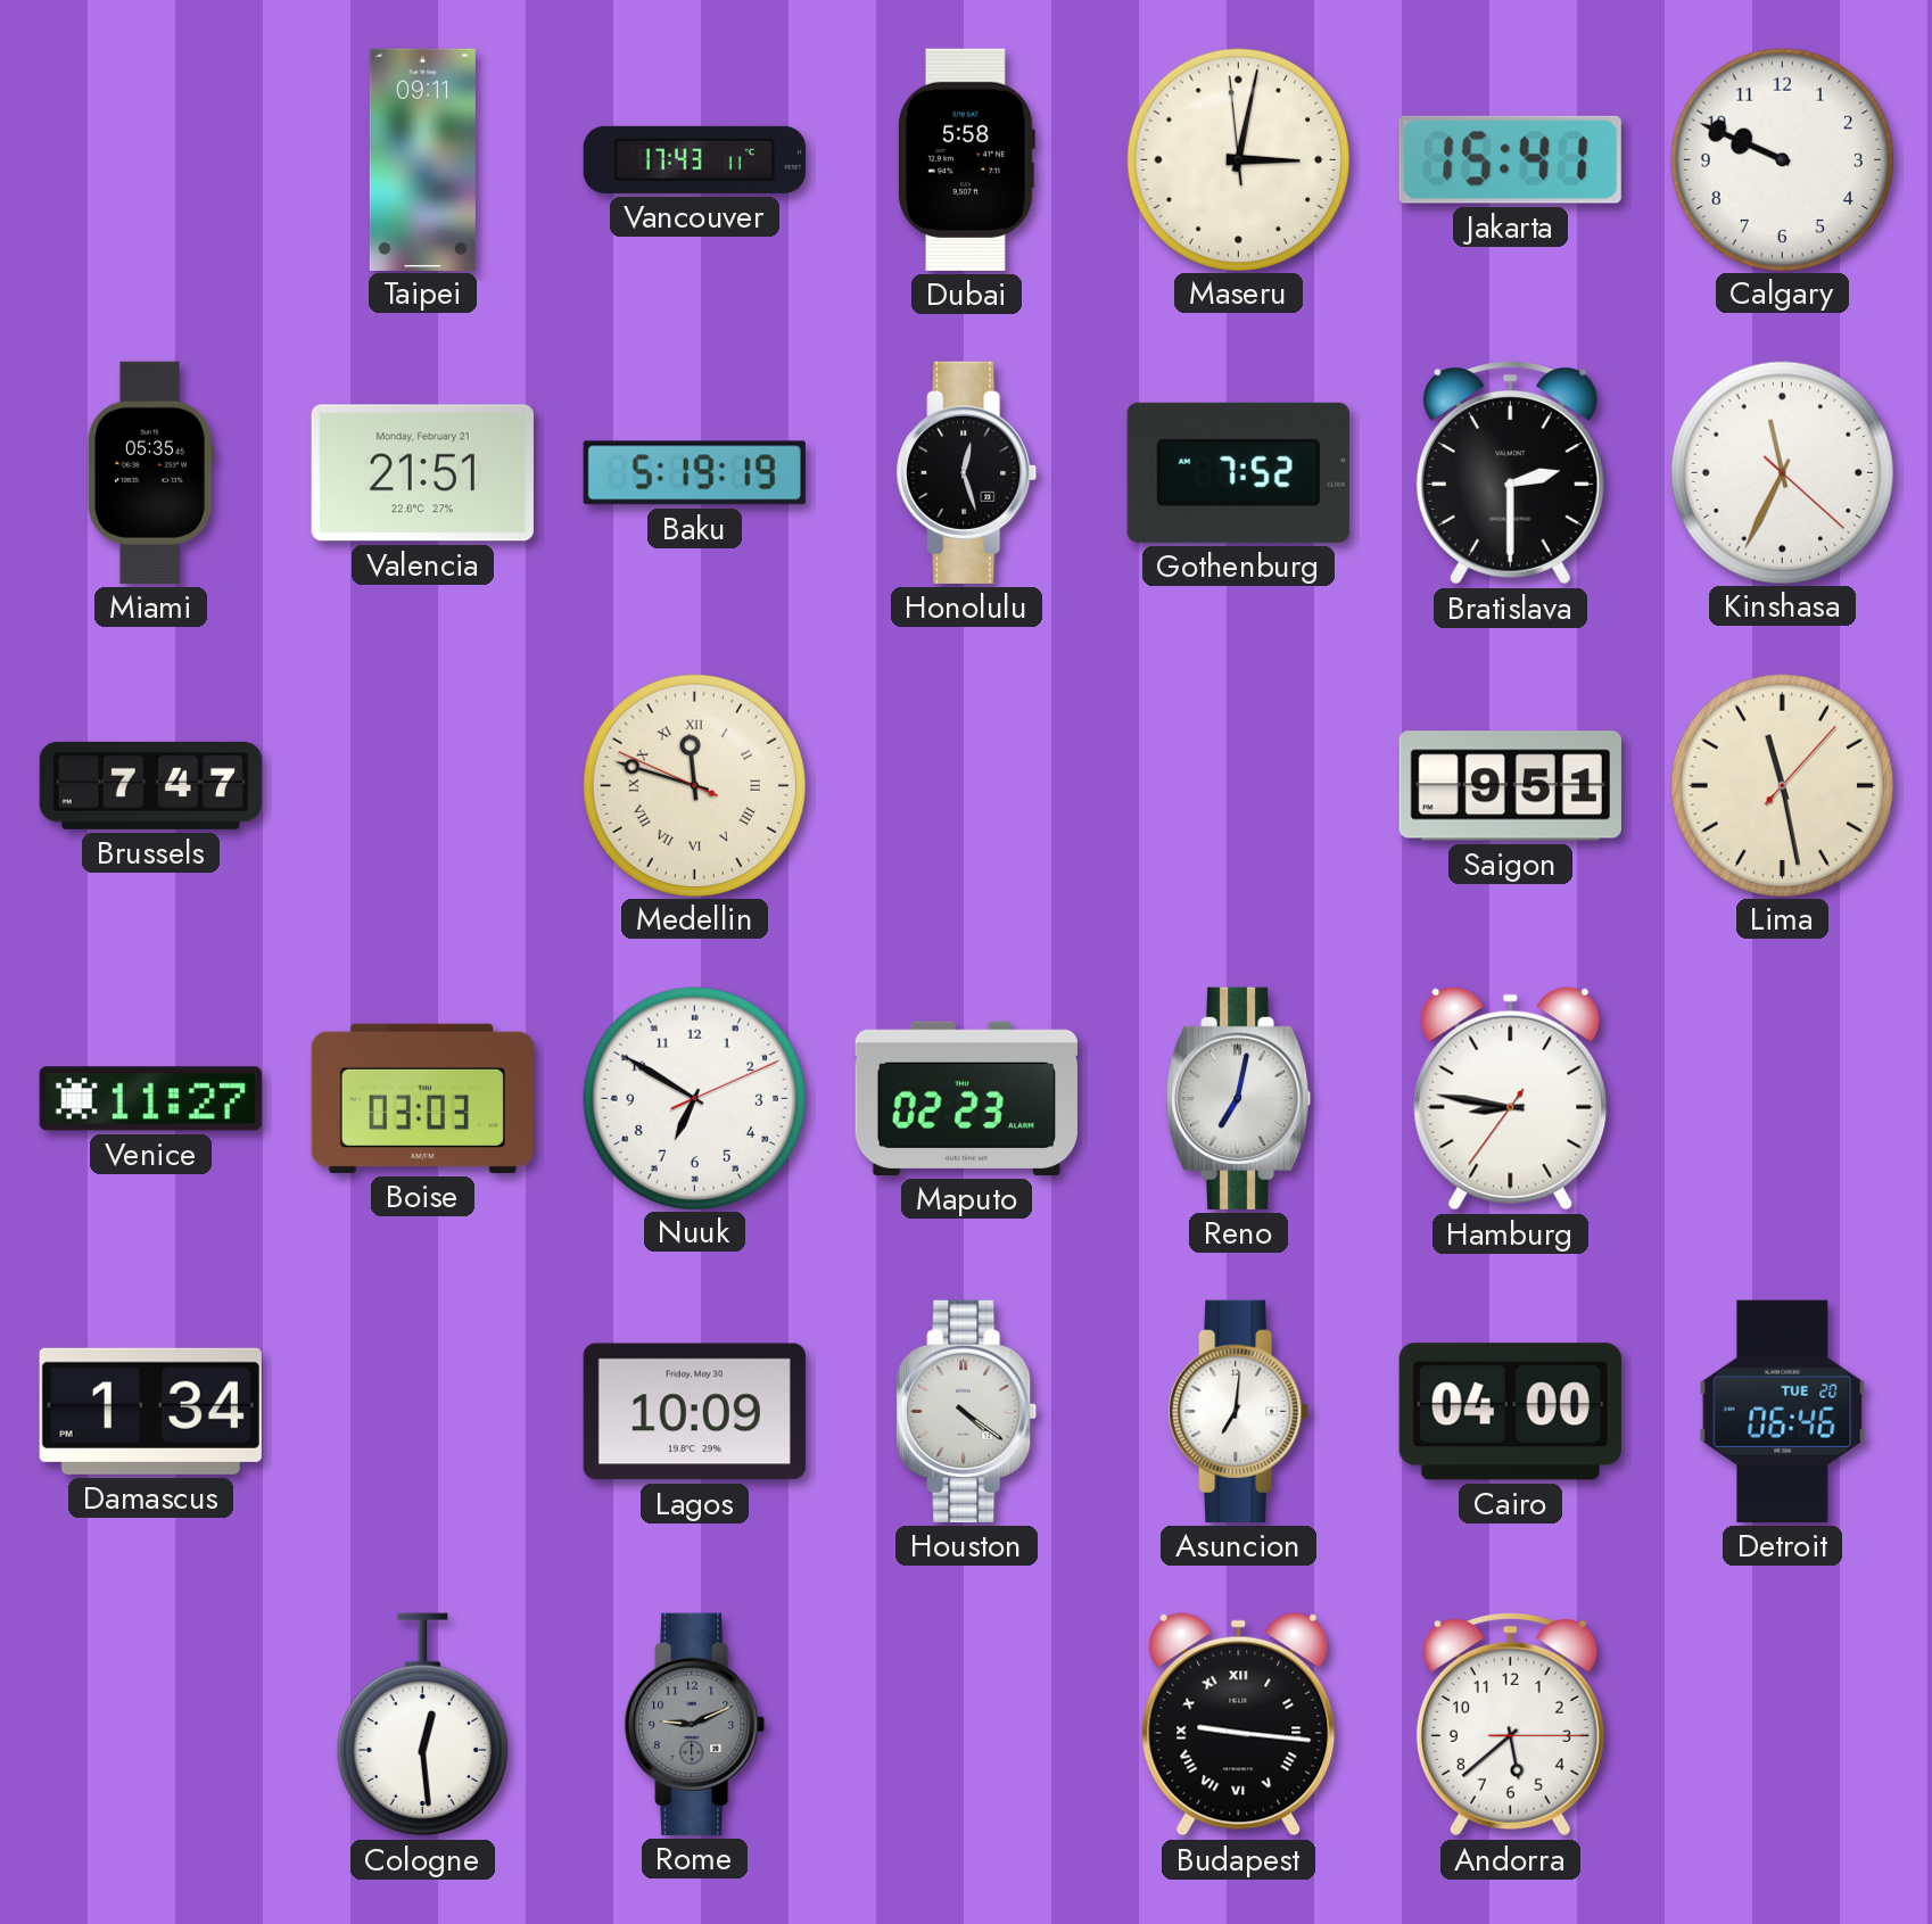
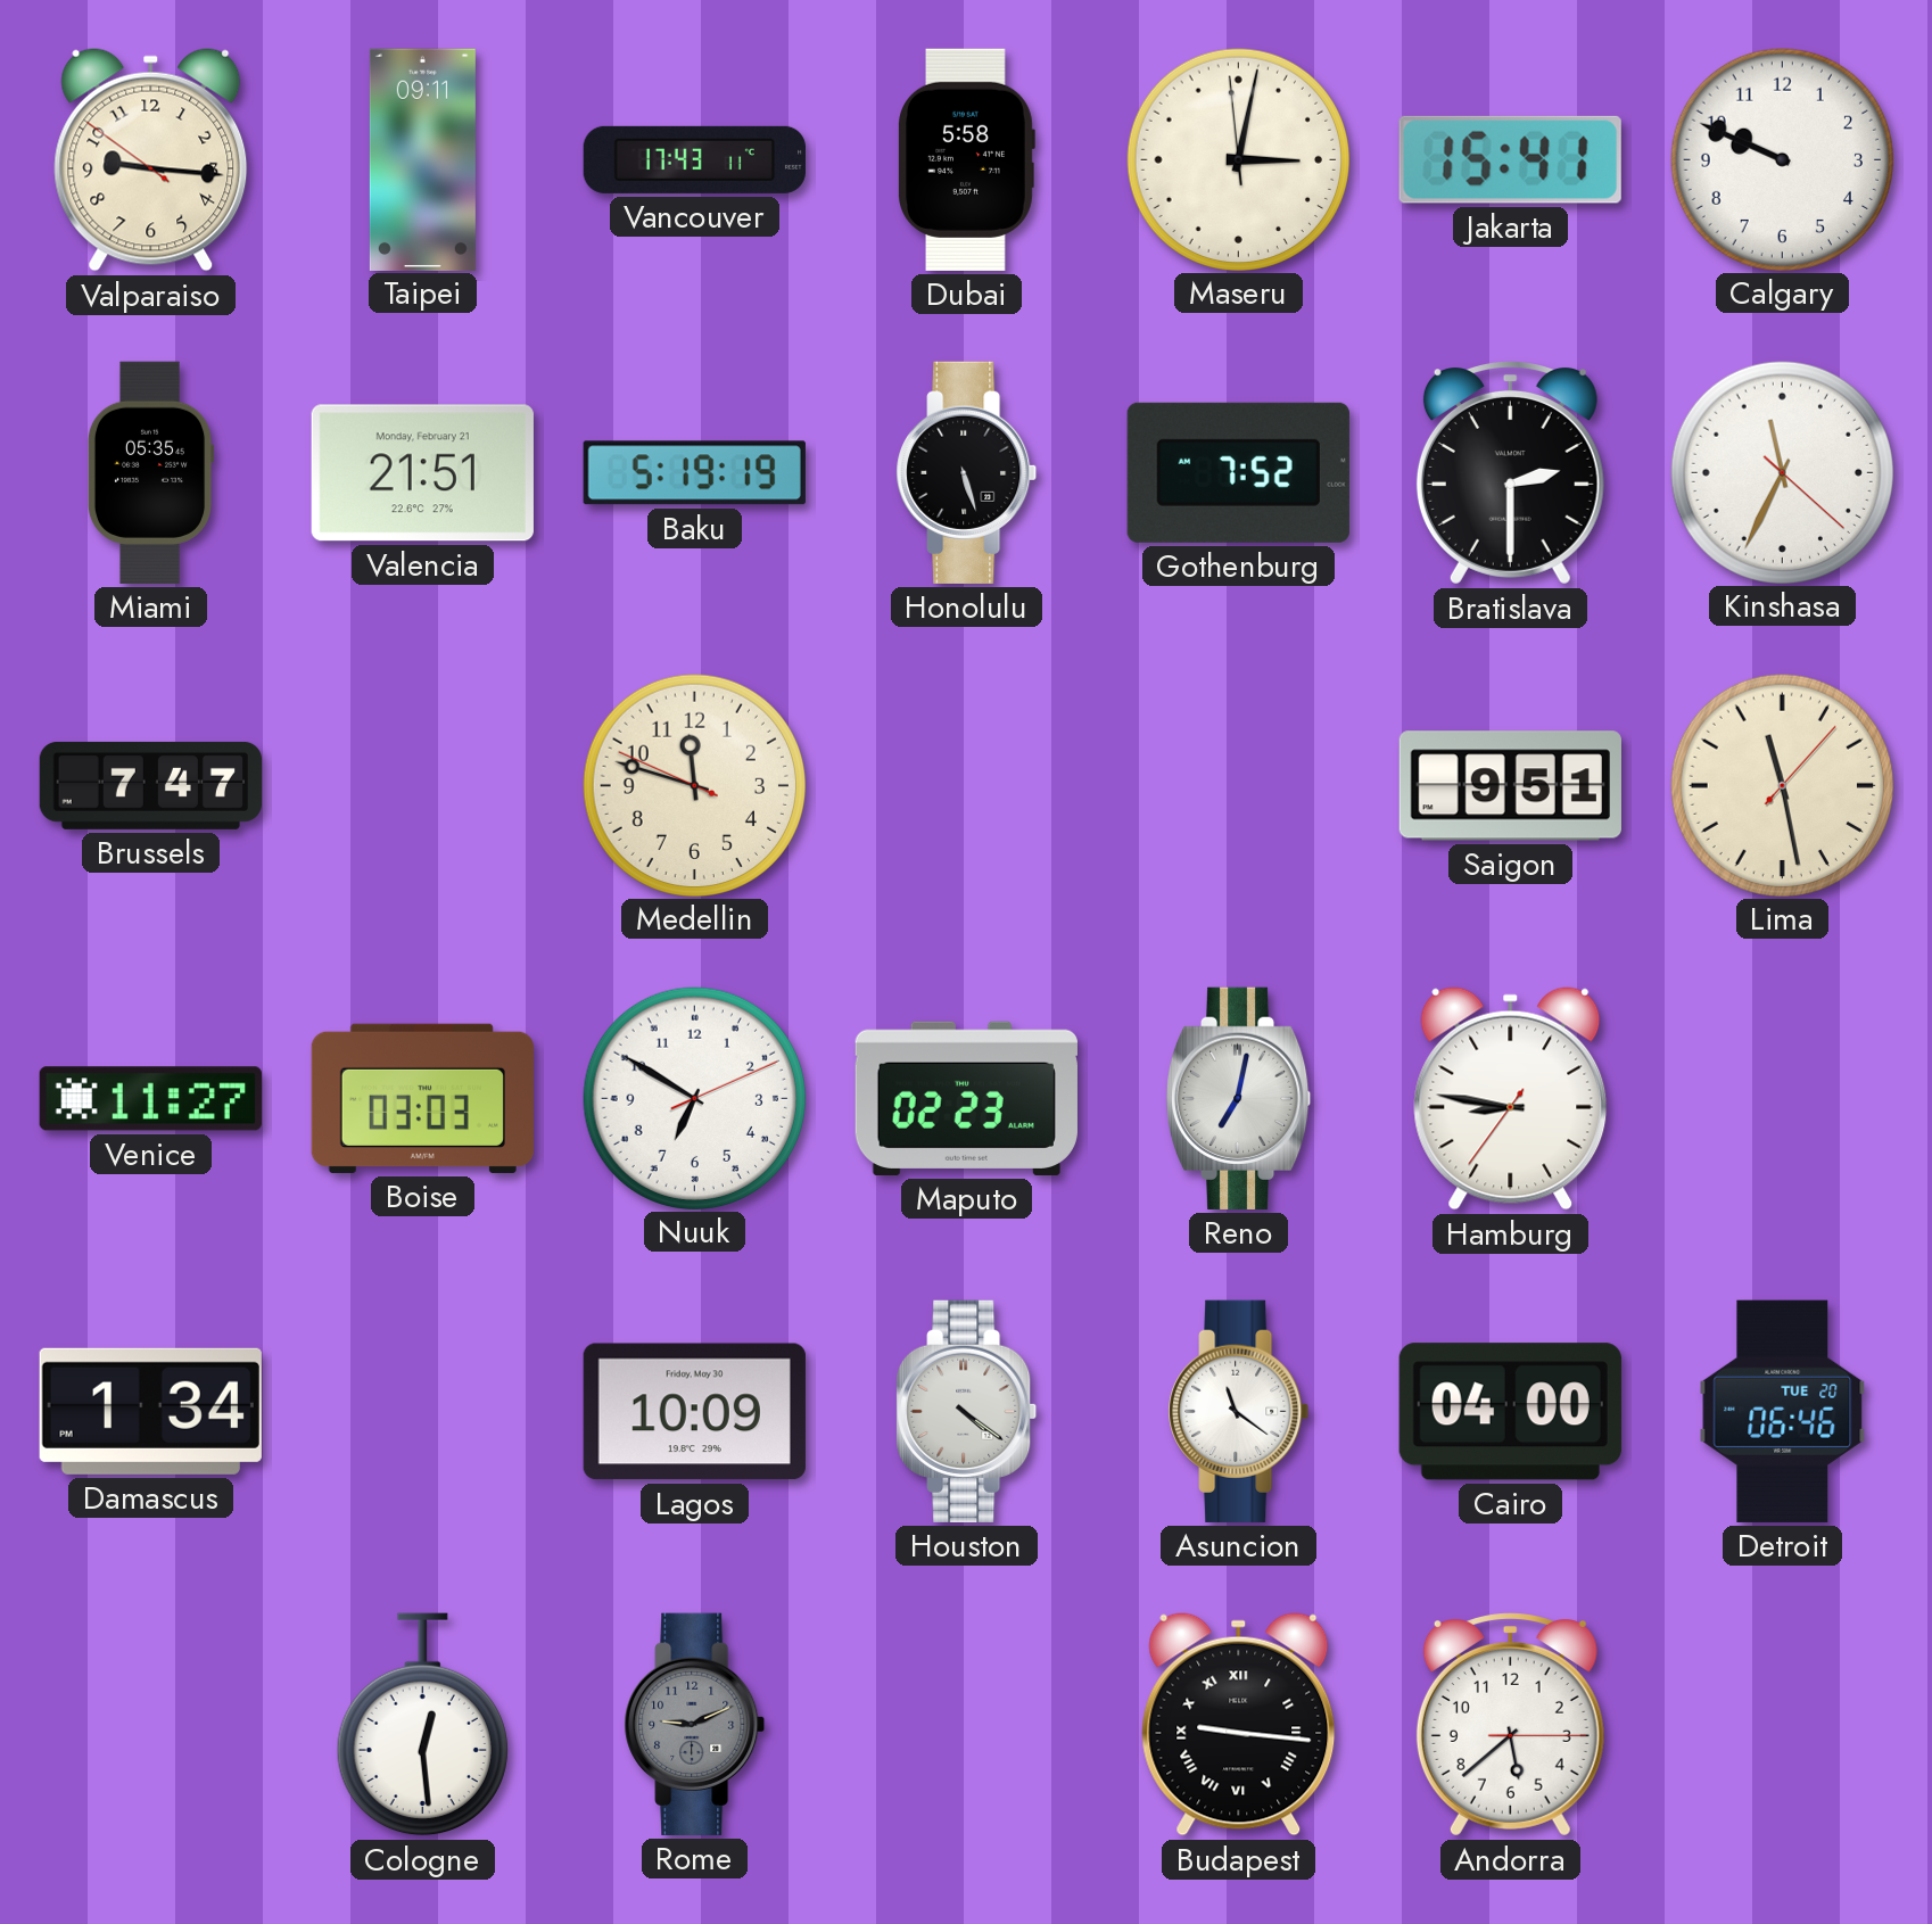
Valparaiso: none -> 9:15 (151, 160)
Honolulu: 12:27 -> 5:27 (967, 472)
Medellin numerals: Roman -> Arabic (694, 785)
Asuncion: 7:01 -> 11:21 (1239, 1411)
